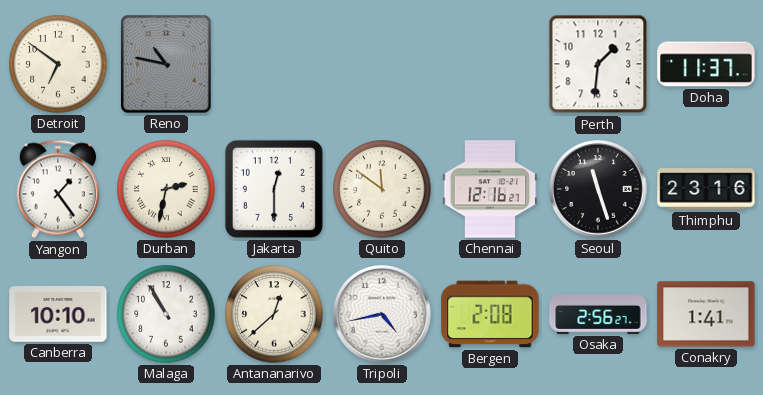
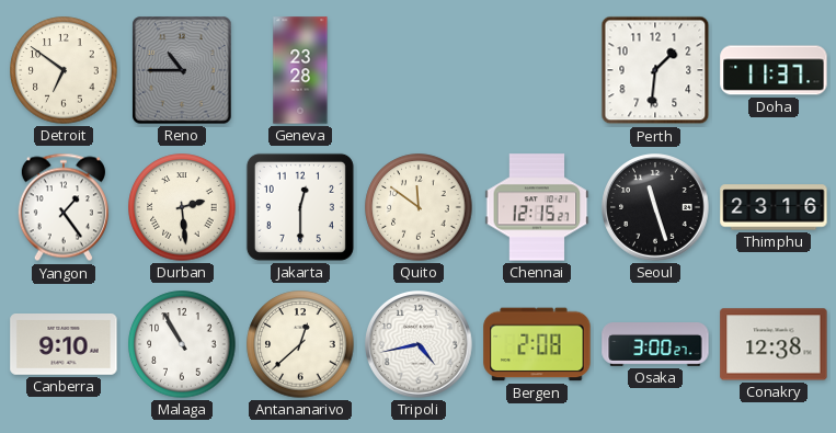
Reno: 10:47 -> 10:45 (182, 70)
Geneva: none -> 23:28 (300, 70)
Durban: 2:32 -> 2:29 (182, 207)
Chennai: 12:16 -> 12:15 (537, 207)
Canberra: 10:10 -> 9:10 (64, 345)
Osaka: 2:56 -> 3:00 (655, 345)
Conakry: 1:41 -> 12:38 (774, 344)
